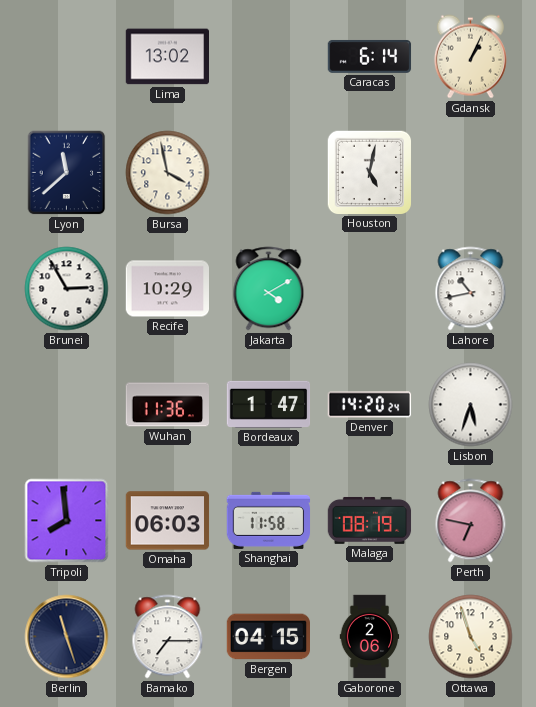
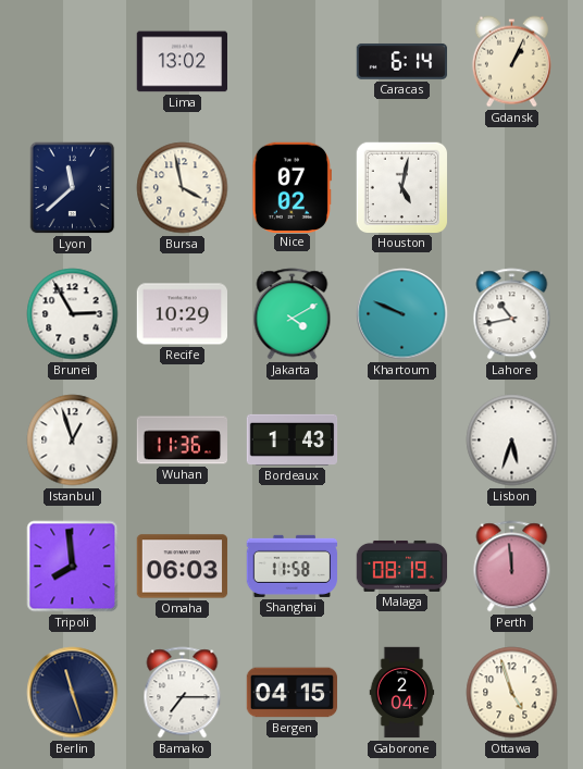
Nice: none -> 07:02 (291, 187)
Khartoum: none -> 9:49 (402, 314)
Istanbul: none -> 12:57 (73, 441)
Bordeaux: 1:47 -> 1:43 (293, 439)
Denver: 14:20 -> none (370, 405)
Perth: 6:47 -> 11:59 (512, 567)
Gaborone: 2:06 -> 2:04 (402, 693)
